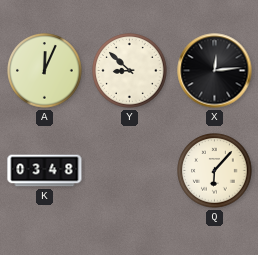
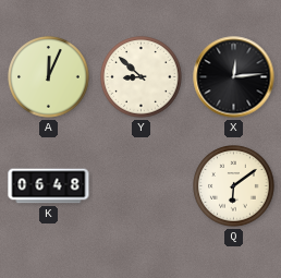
K: 03:48 -> 06:48 (49, 186)
Q: 6:07 -> 6:09 (234, 186)
